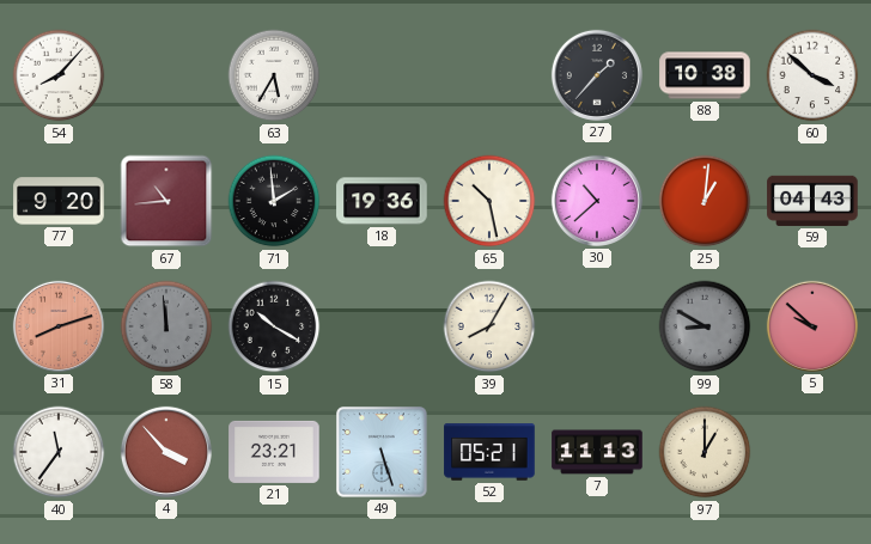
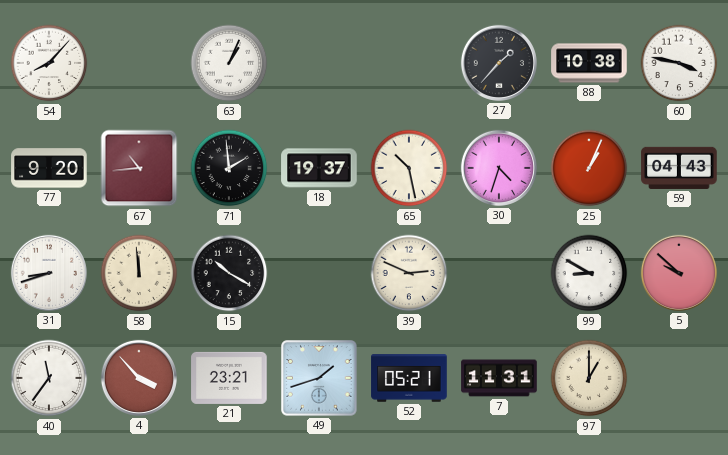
63: 5:35 -> 1:04 (229, 63)
60: 3:52 -> 3:47 (679, 63)
18: 19:36 -> 19:37 (319, 168)
30: 10:38 -> 4:33 (499, 168)
25: 1:01 -> 1:04 (589, 168)
31: 8:12 -> 8:42 (49, 273)
31 dial: salmon -> white (49, 273)
58 dial: grey -> cream (139, 273)
39: 8:05 -> 2:49 (409, 273)
99 dial: grey -> white (589, 273)
49: 5:27 -> 1:42 (319, 378)
7: 11:13 -> 11:31 (499, 378)
